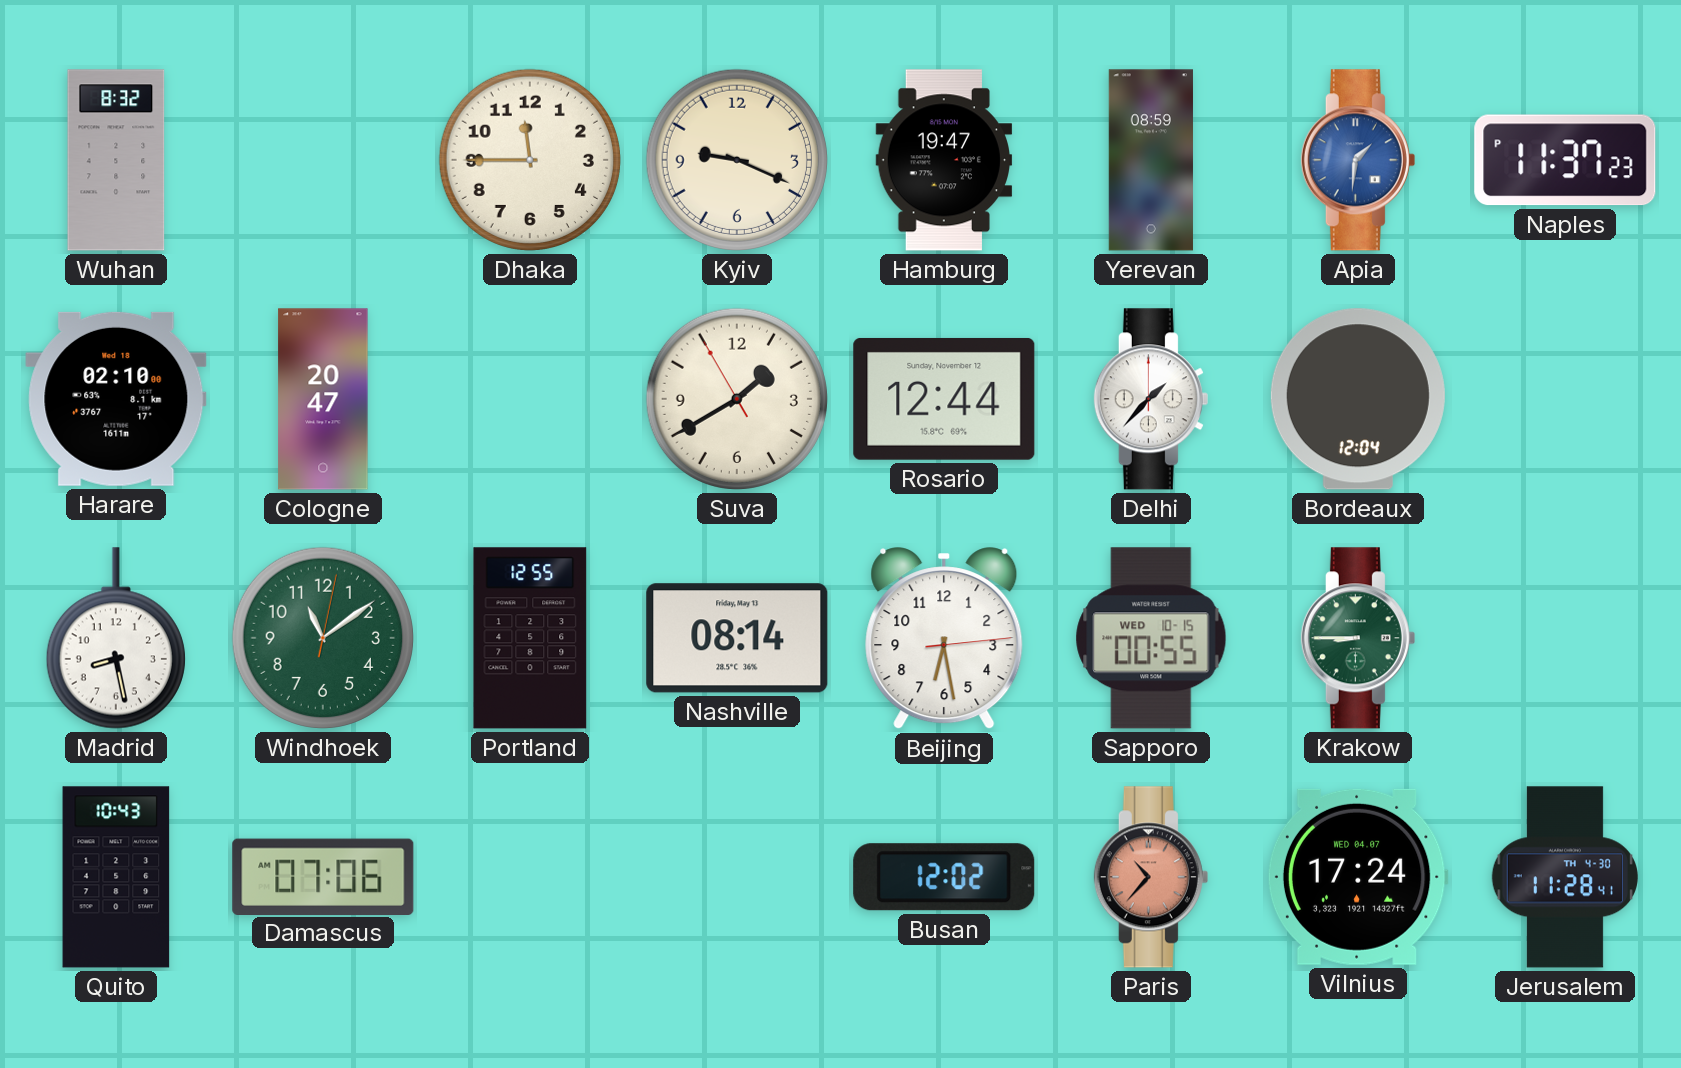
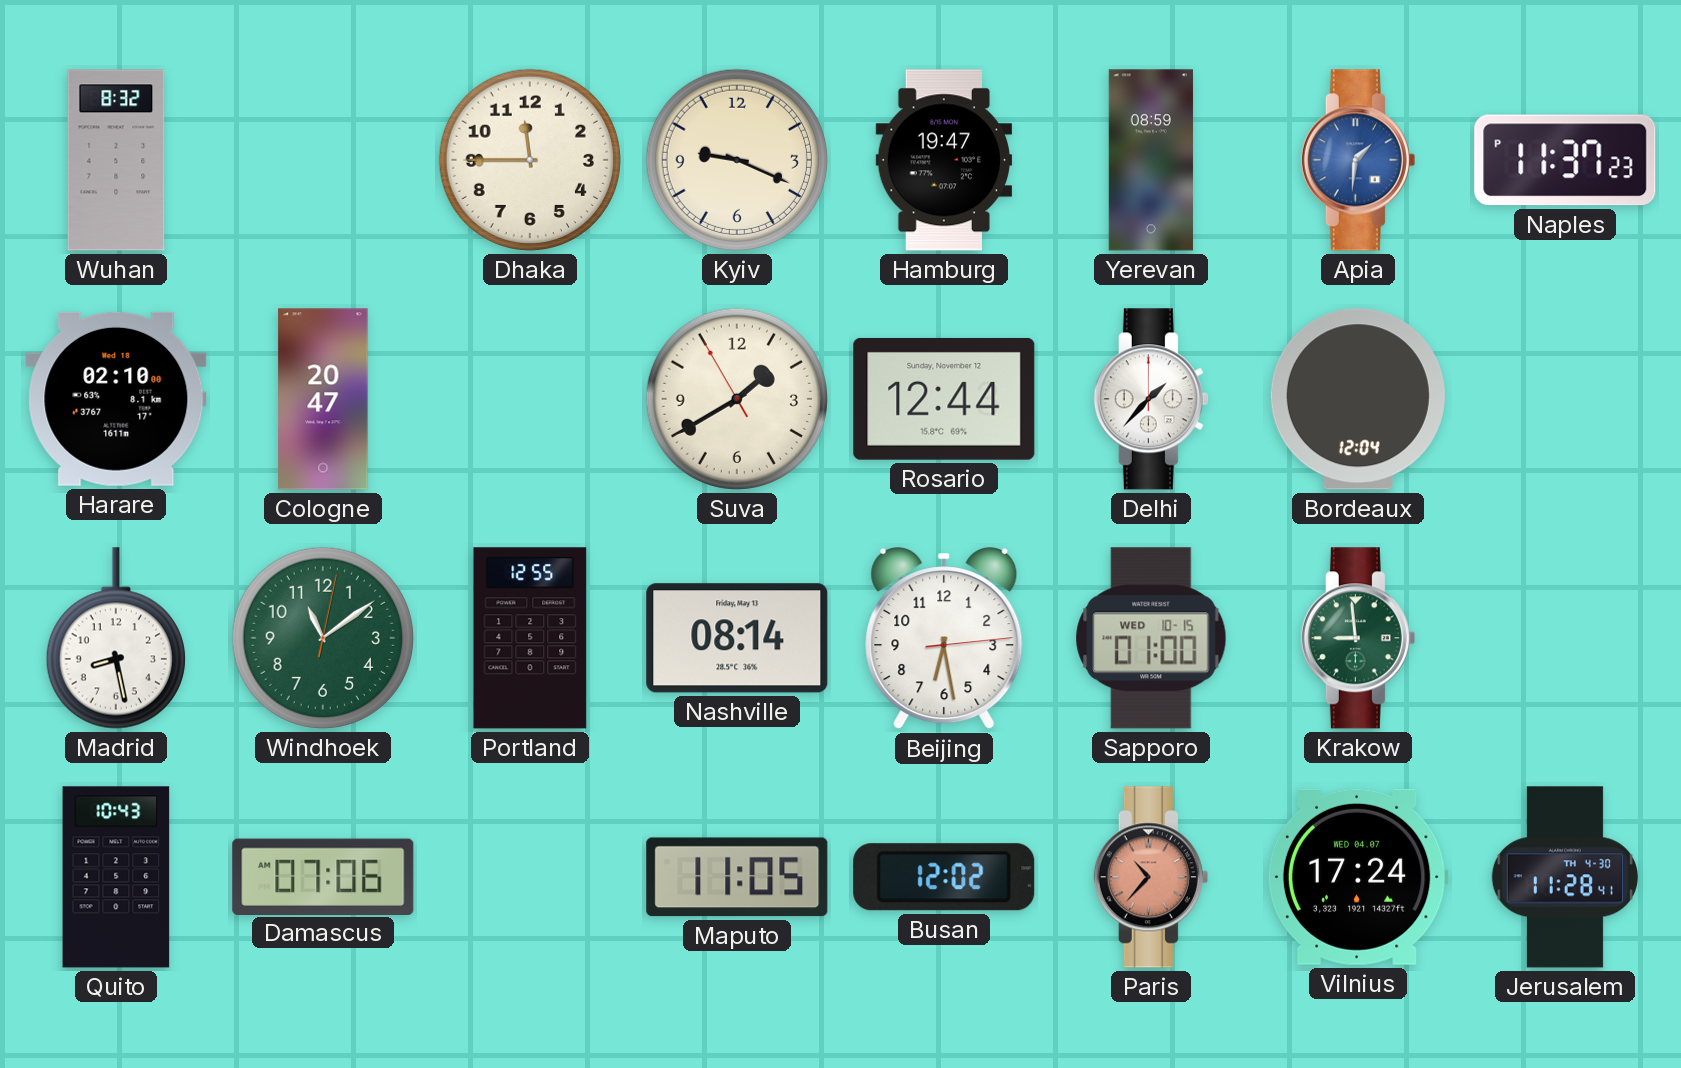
Sapporo: 00:55 -> 01:00 (1151, 638)
Krakow: 8:45 -> 8:59 (1358, 638)
Maputo: none -> 11:05 (737, 877)
